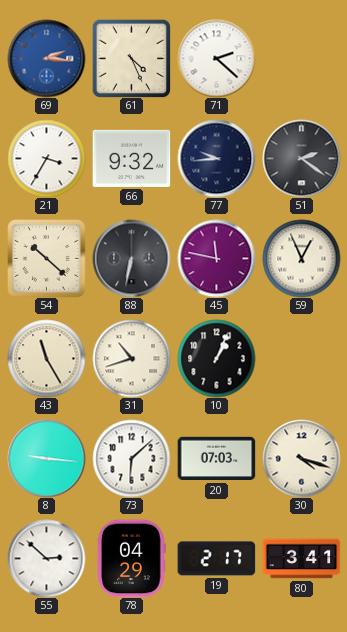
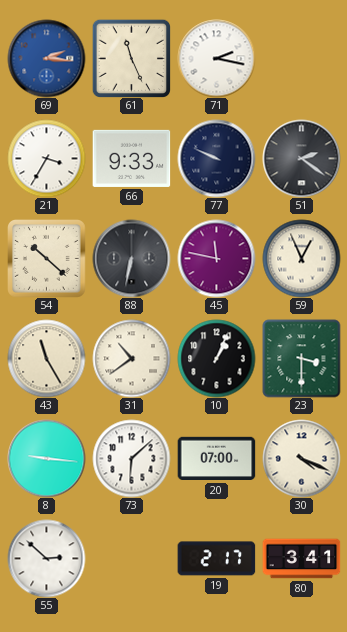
61: 4:26 -> 11:26 (131, 58)
71: 2:22 -> 2:17 (216, 58)
66: 9:32 -> 9:33 (131, 158)
77: 9:44 -> 9:49 (216, 158)
31: 10:42 -> 10:39 (131, 358)
23: none -> 3:30 (301, 358)
20: 07:03 -> 07:00 (216, 459)
30: 4:18 -> 4:19 (301, 458)
78: 04:29 -> none (131, 558)
